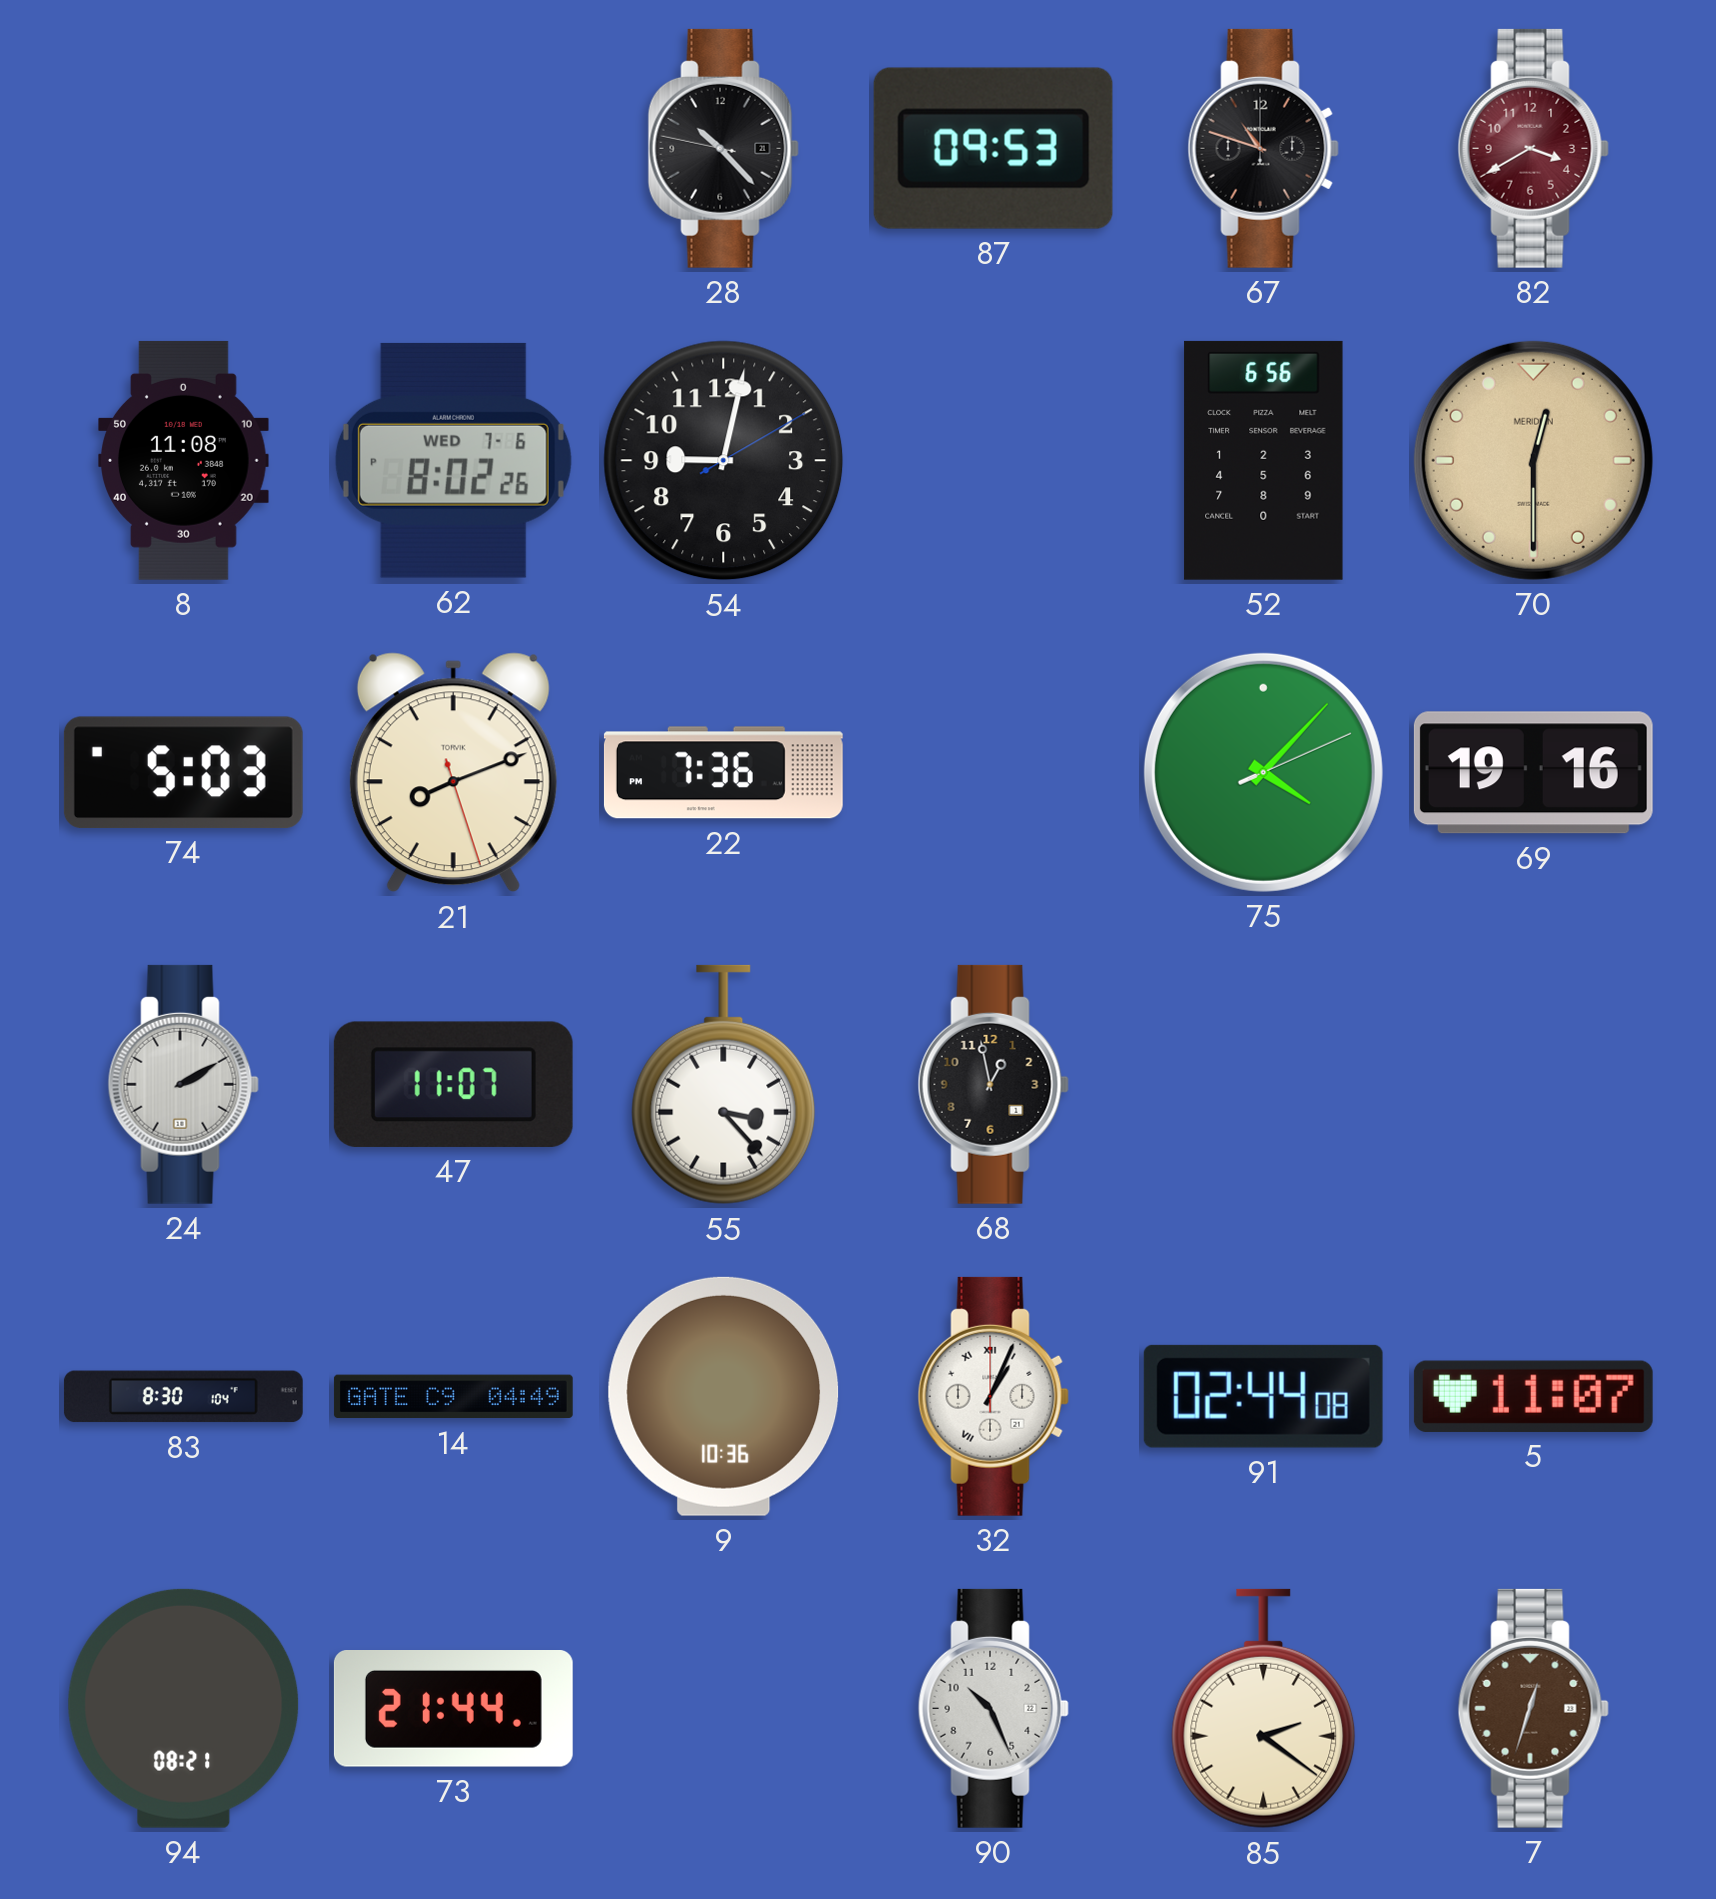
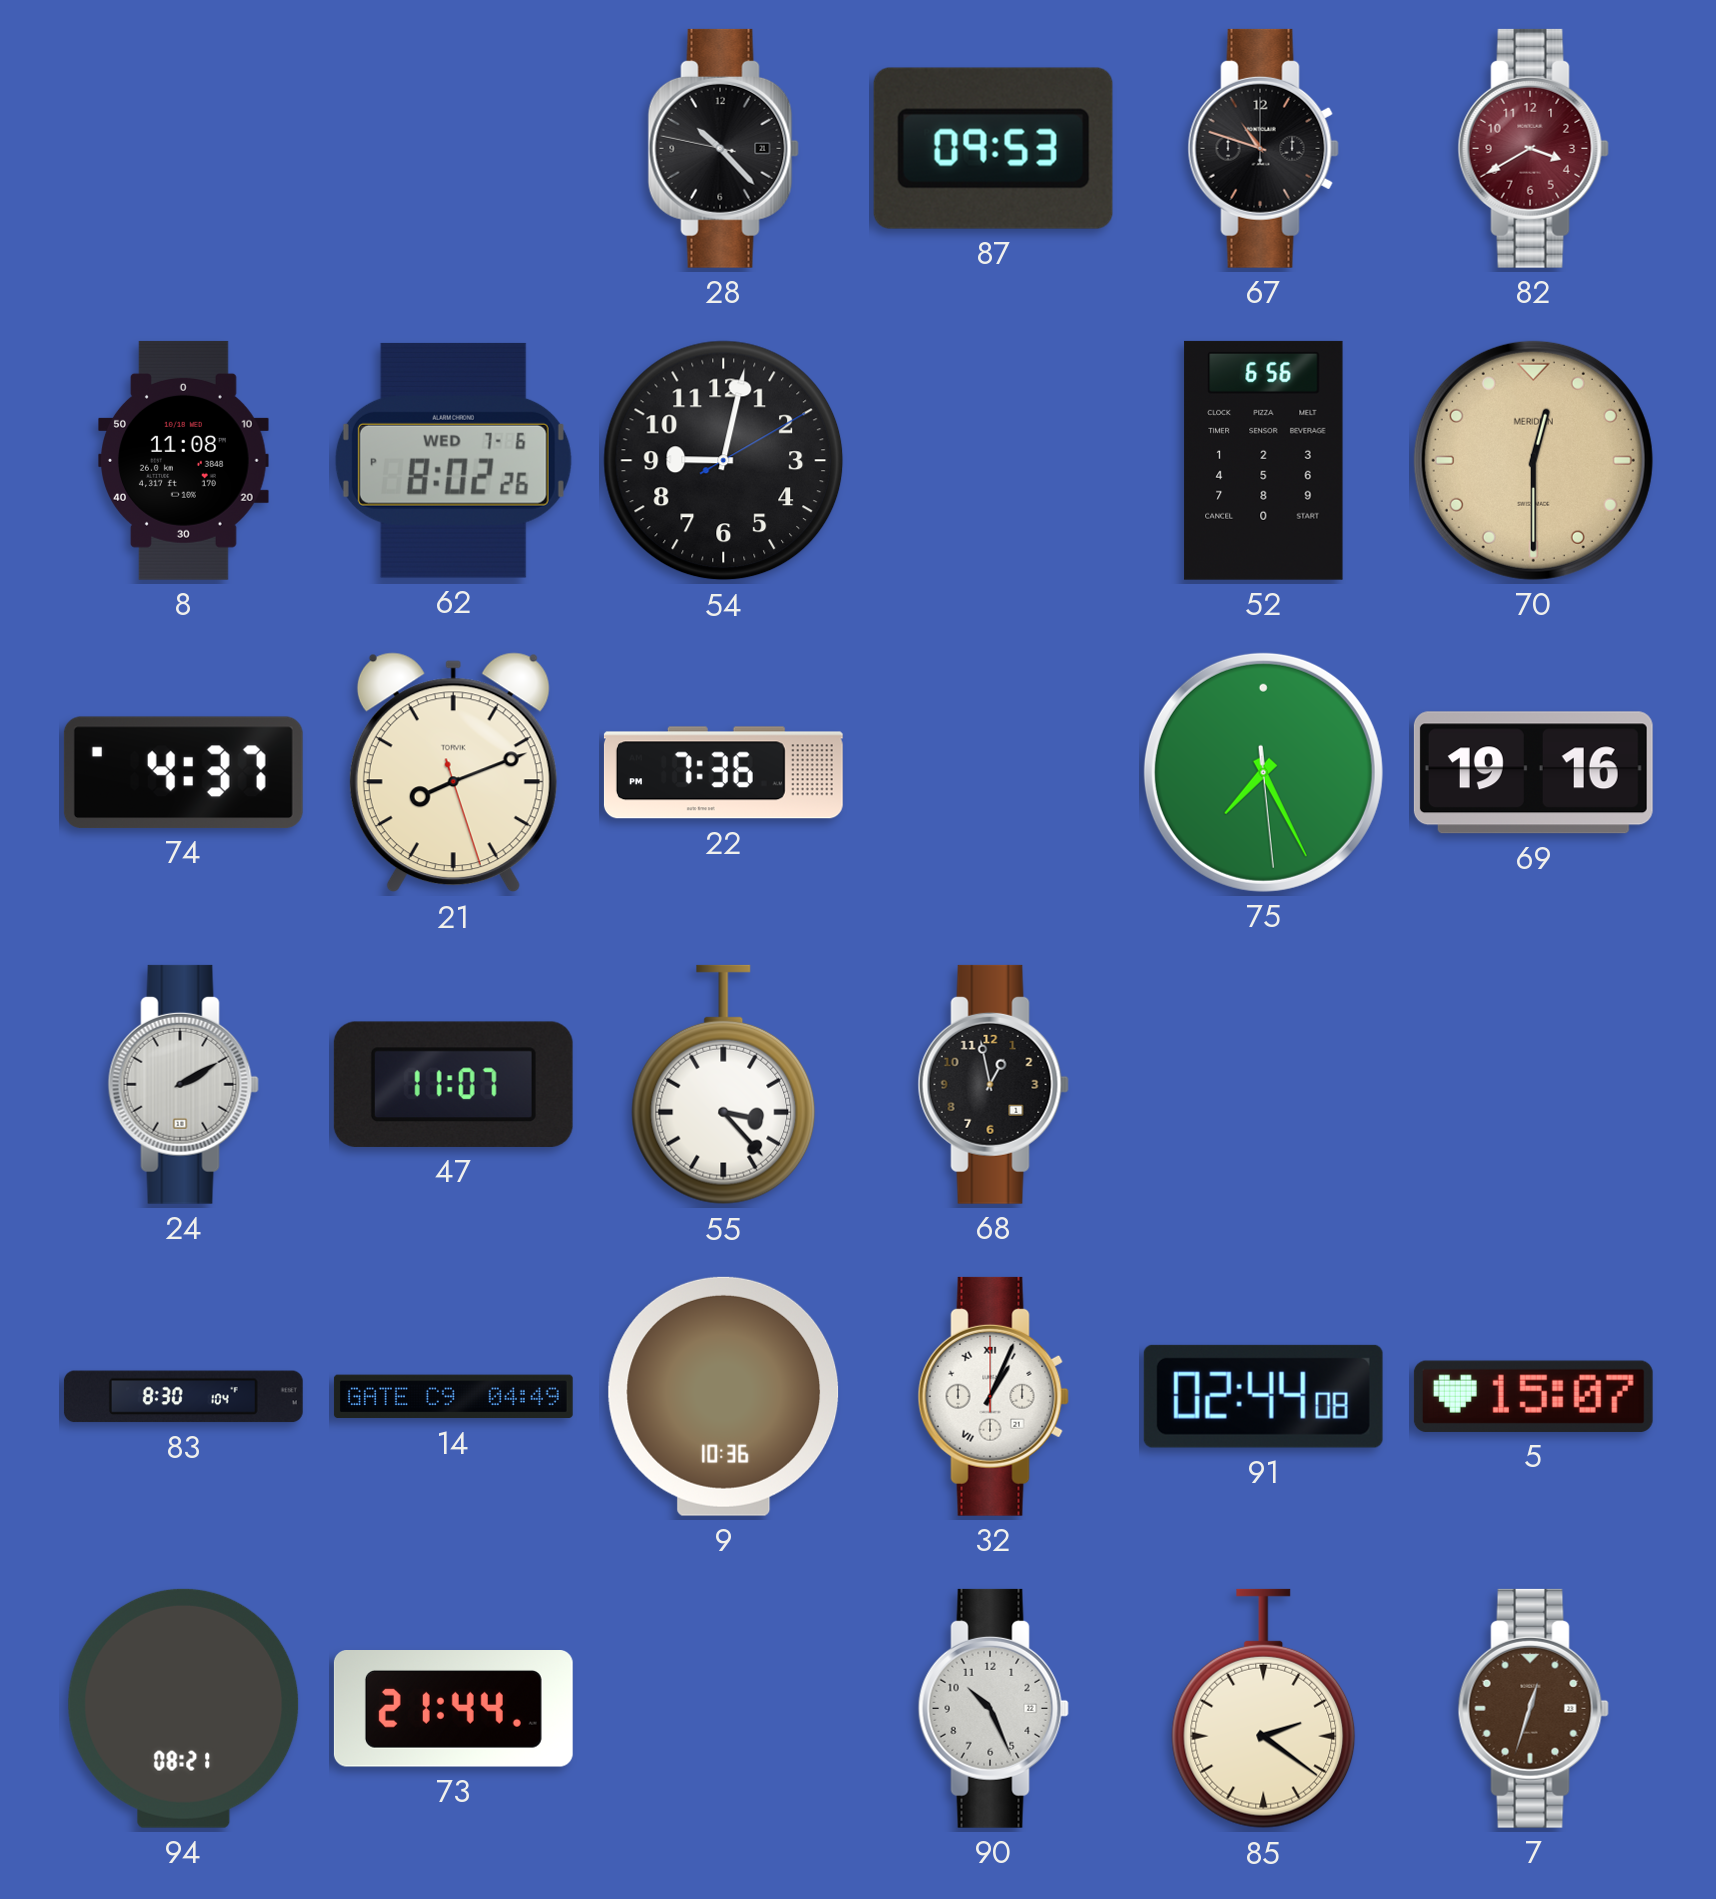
74: 5:03 -> 4:37 (183, 772)
75: 4:07 -> 7:25 (1263, 772)
5: 11:07 -> 15:07 (1533, 1396)
